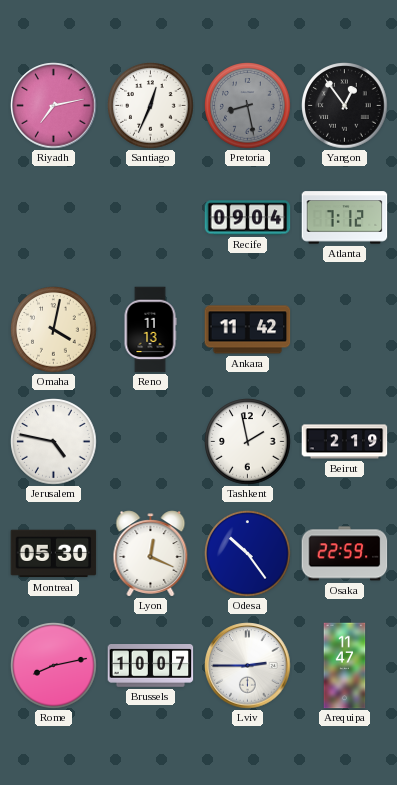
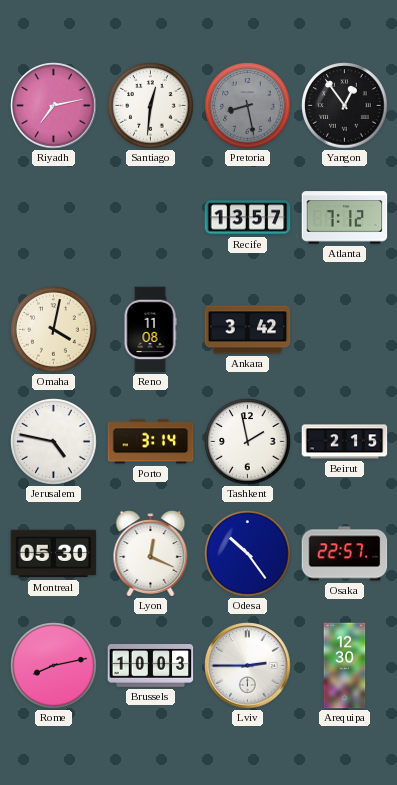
Santiago: 12:34 -> 12:31 (151, 106)
Recife: 09:04 -> 13:57 (248, 218)
Reno: 11:13 -> 11:08 (150, 330)
Ankara: 11:42 -> 3:42 (248, 330)
Porto: none -> 3:14 (151, 442)
Beirut: 2:19 -> 2:15 (345, 442)
Osaka: 22:59 -> 22:57 (345, 554)
Brussels: 10:07 -> 10:03 (151, 666)
Arequipa: 11:47 -> 12:30 (345, 666)
